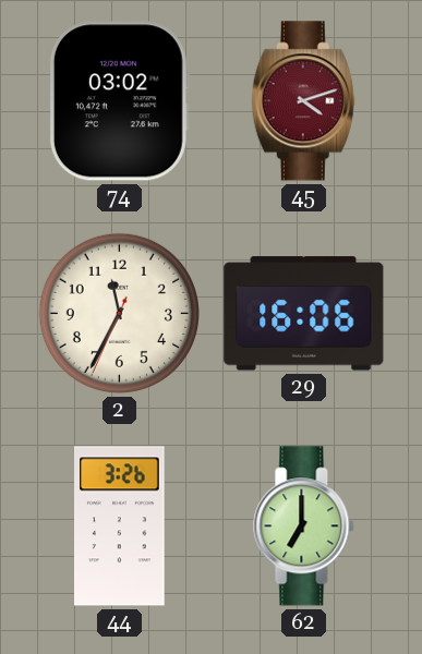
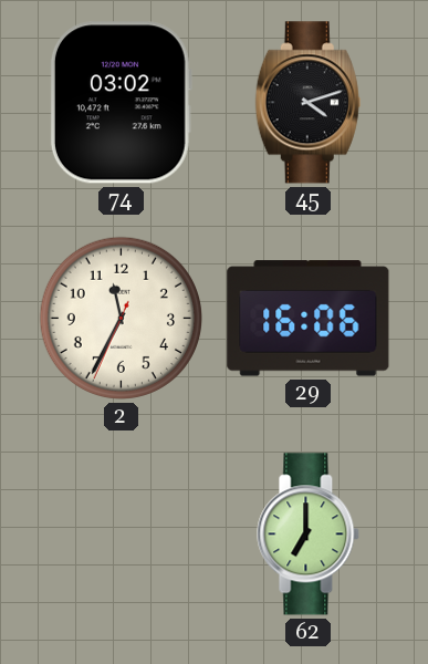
45 dial: burgundy -> black (307, 103)
44: 3:26 -> none (120, 526)
